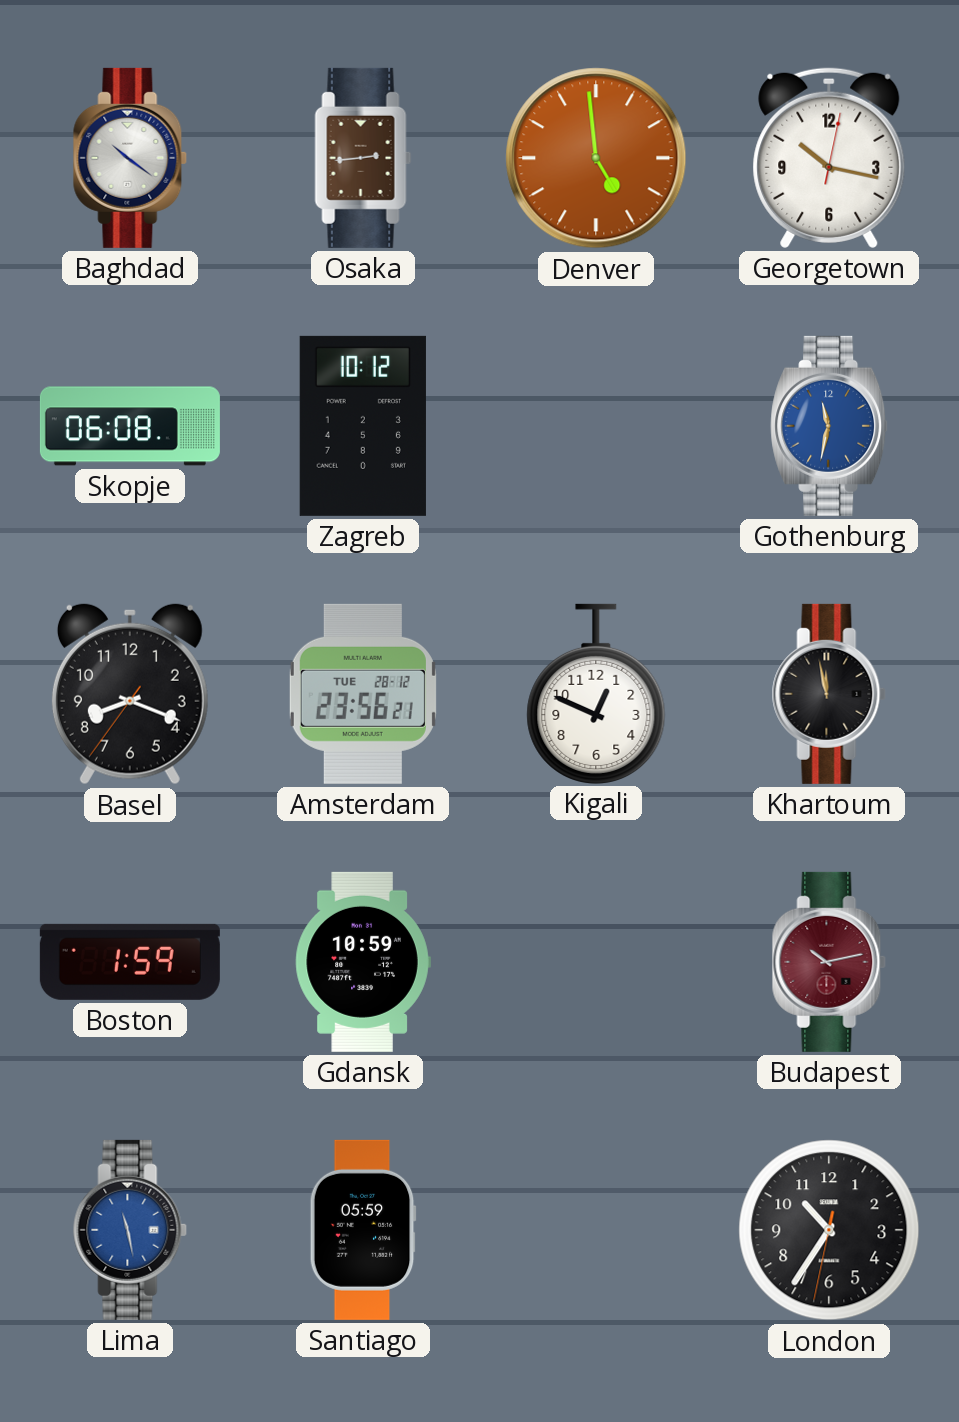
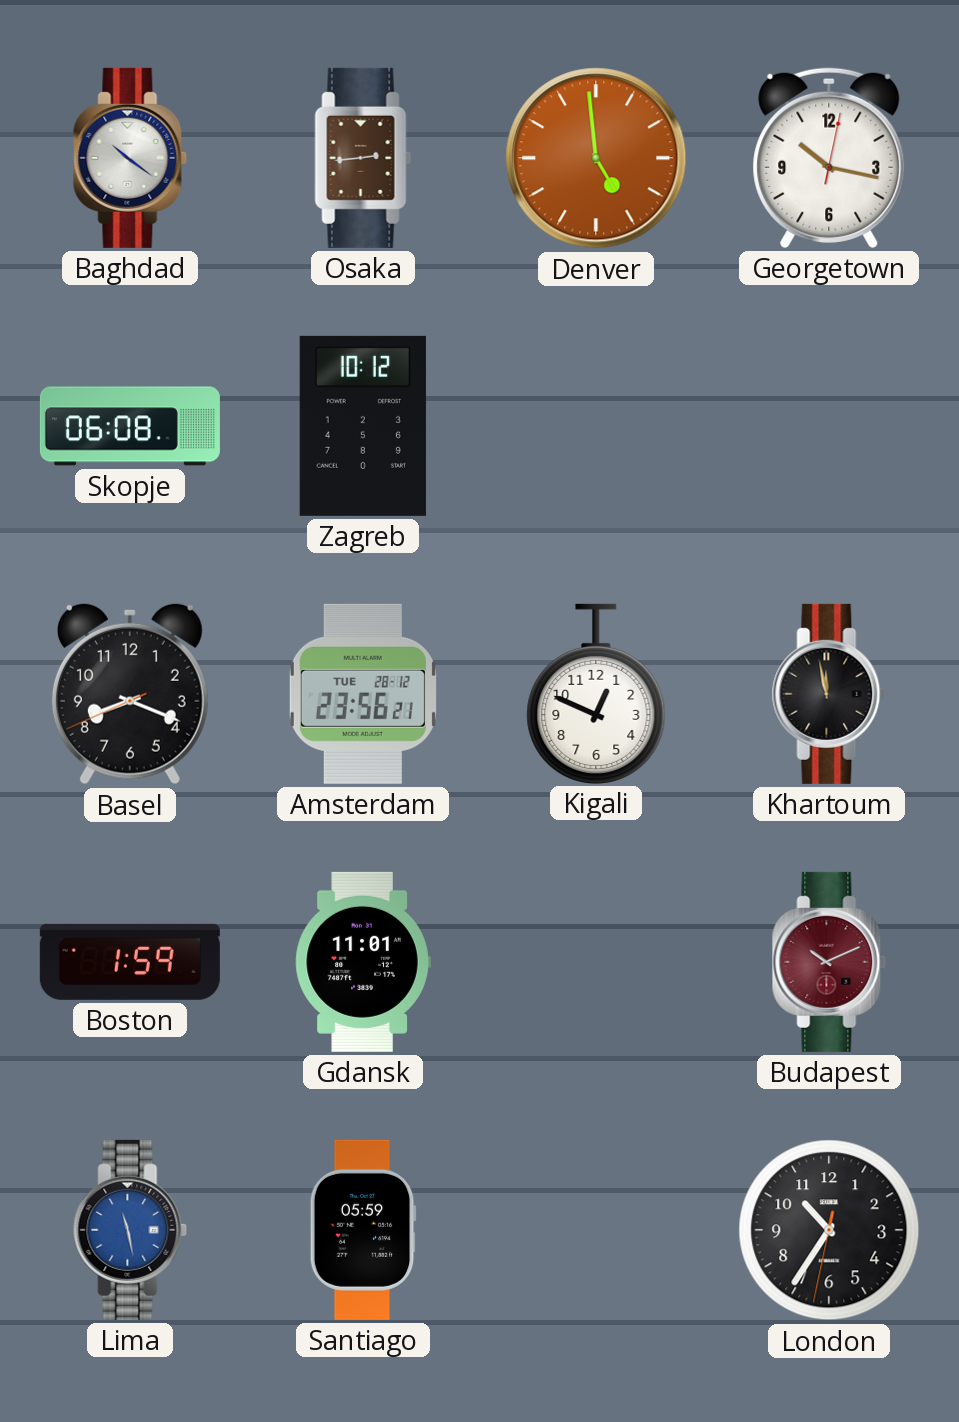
Gothenburg: 11:32 -> none (830, 426)
Basel: 8:18:36 -> 8:18:41 (130, 694)
Gdansk: 10:59 -> 11:01 (363, 962)
Budapest: 10:13 -> 10:11 (829, 962)
